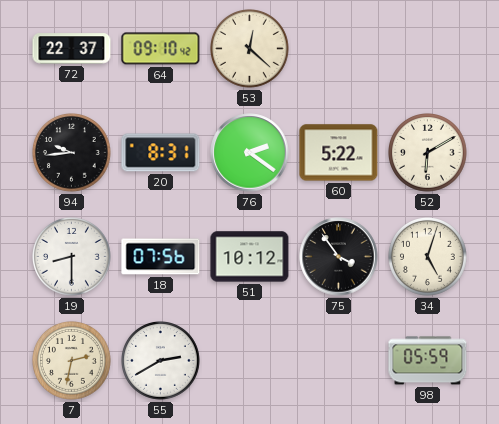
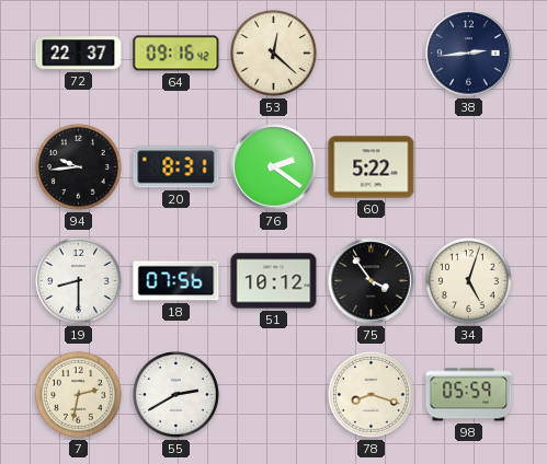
64: 09:10 -> 09:16 (176, 54)
38: none -> 2:44 (469, 54)
52: 6:10 -> none (428, 153)
78: none -> 8:18 (372, 395)
